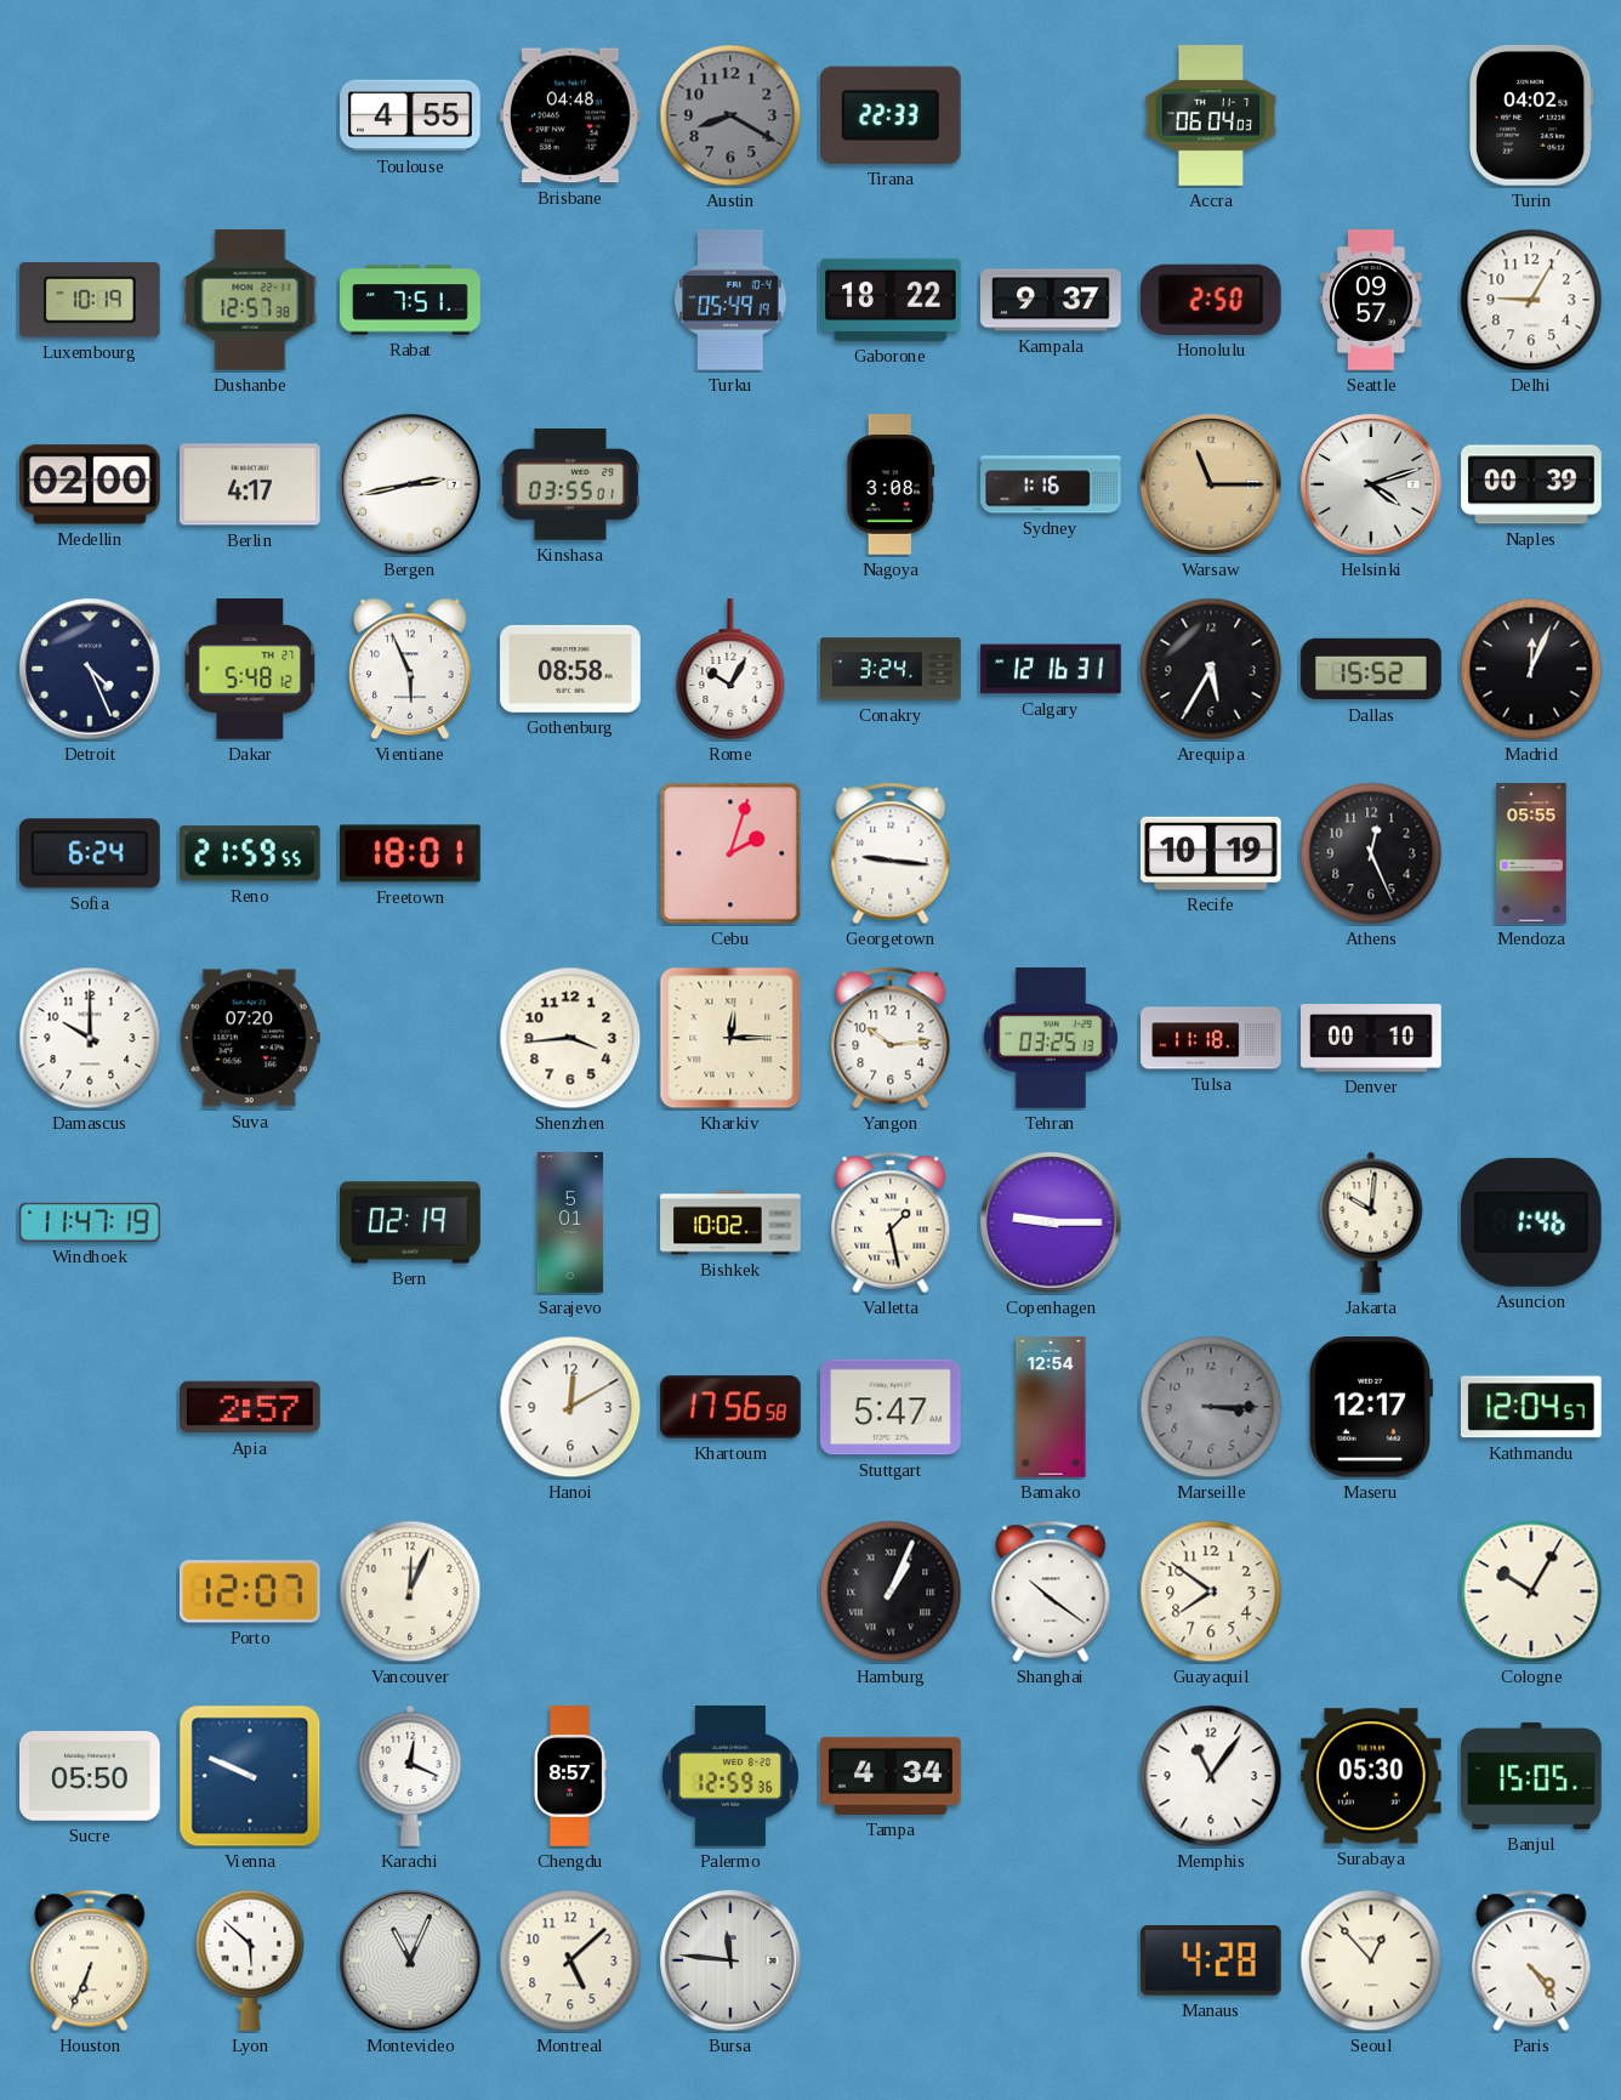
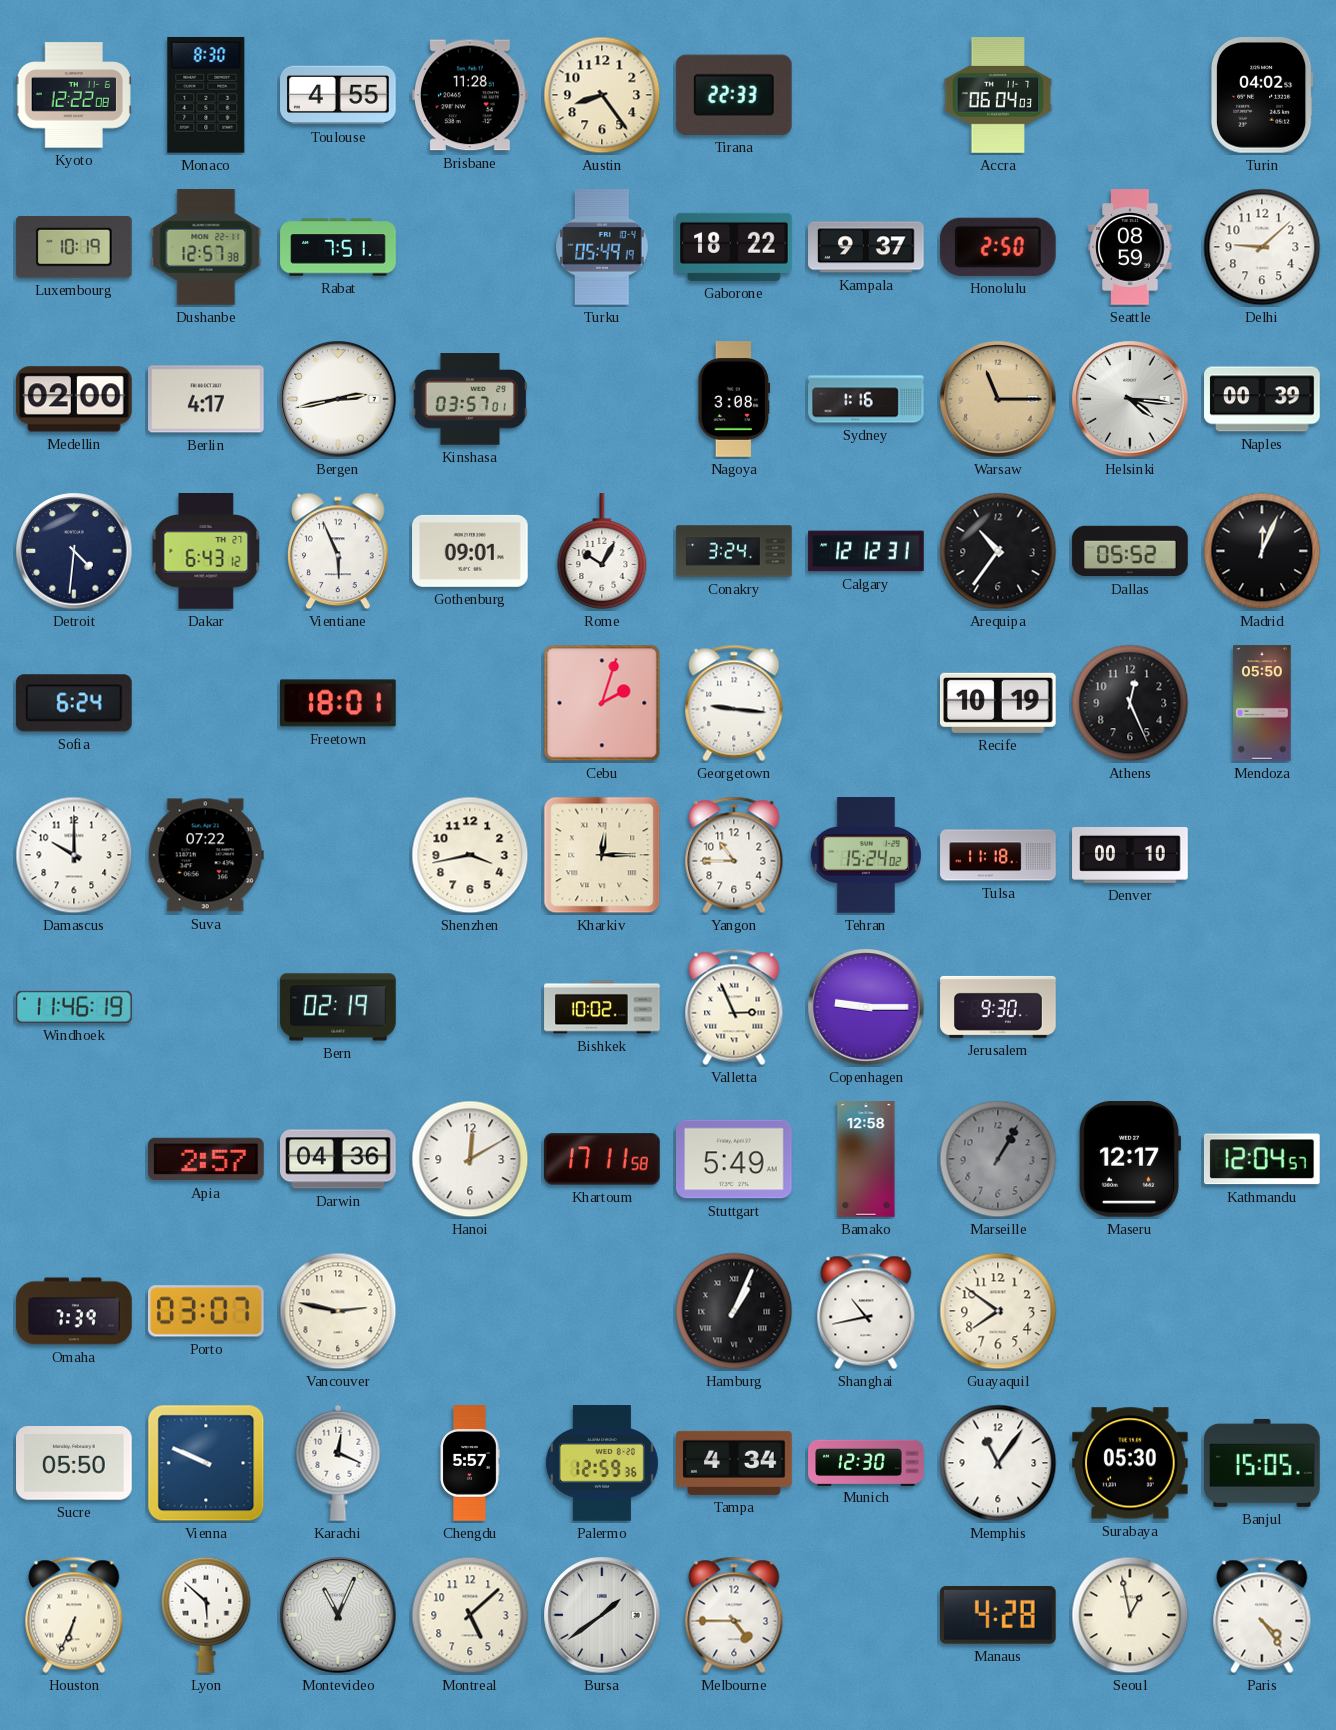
Kyoto: none -> 12:22 (74, 95)
Monaco: none -> 8:30 (206, 95)
Brisbane: 04:48 -> 11:28 (471, 95)
Austin: 8:20 -> 8:24 (602, 95)
Austin dial: grey -> cream (602, 95)
Seattle: 09:57 -> 08:59 (1130, 247)
Delhi: 9:05 -> 9:08 (1262, 247)
Kinshasa: 03:55 -> 03:57 (469, 399)
Helsinki: 4:12 -> 4:16 (1130, 399)
Detroit: 4:26 -> 4:31 (74, 551)
Dakar: 5:48 -> 6:43 (206, 551)
Gothenburg: 08:58 -> 09:01 (470, 551)
Calgary: 12:16 -> 12:12 (866, 551)
Arequipa: 5:35 -> 10:36 (998, 551)
Dallas: 15:52 -> 05:52 (1130, 551)
Reno: 21:59 -> none (250, 853)
Mendoza: 05:55 -> 05:50 (1262, 703)
Suva: 07:20 -> 07:22 (206, 855)
Shenzhen: 3:44 -> 3:43 (470, 855)
Yangon: 10:14 -> 10:45 (734, 855)
Tehran: 03:25 -> 15:24 (866, 855)
Windhoek: 11:47 -> 11:46 (75, 1007)
Sarajevo: 5:01 -> none (570, 1222)
Valletta: 1:28 -> 2:56 (734, 1007)
Jerusalem: none -> 9:30 (998, 1007)
Jakarta: 10:01 -> none (1371, 1222)
Asuncion: 1:46 -> none (1531, 1222)
Darwin: none -> 04:36 (338, 1159)
Khartoum: 17:56 -> 17:11 (602, 1159)
Stuttgart: 5:47 -> 5:49 (735, 1159)
Bamako: 12:54 -> 12:58 (866, 1159)
Marseille: 3:15 -> 1:05 (998, 1159)
Omaha: none -> 7:39 (74, 1311)
Porto: 12:07 -> 03:07 (207, 1311)
Vancouver: 12:04 -> 2:47 (338, 1311)
Shanghai: 10:21 -> 10:43 (866, 1311)
Cologne: 10:05 -> none (1531, 1591)
Chengdu: 8:57 -> 5:57 (470, 1463)
Munich: none -> 12:30 (866, 1462)
Bursa: 11:46 -> 1:39 (602, 1615)
Melbourne: none -> 4:45 (734, 1615)
Seoul: 12:53 -> 12:58 (1130, 1615)
